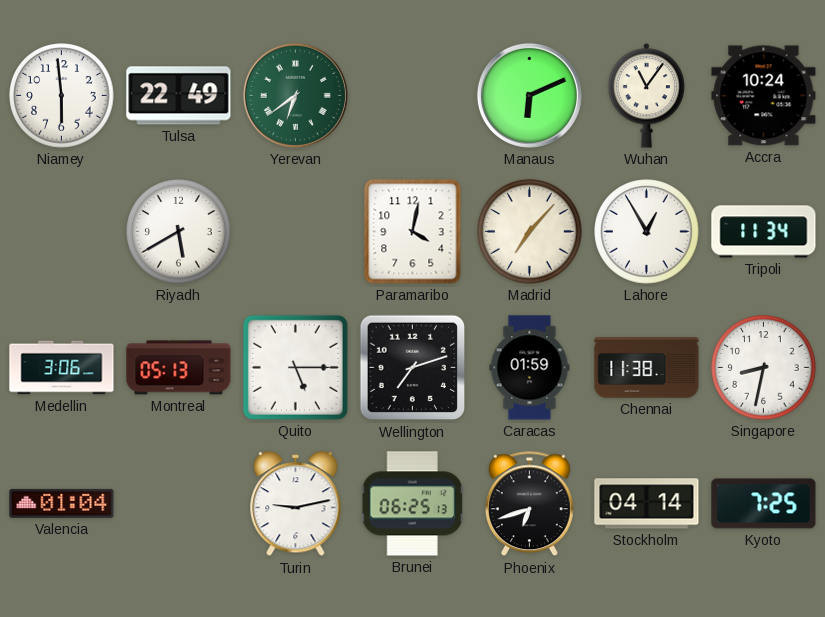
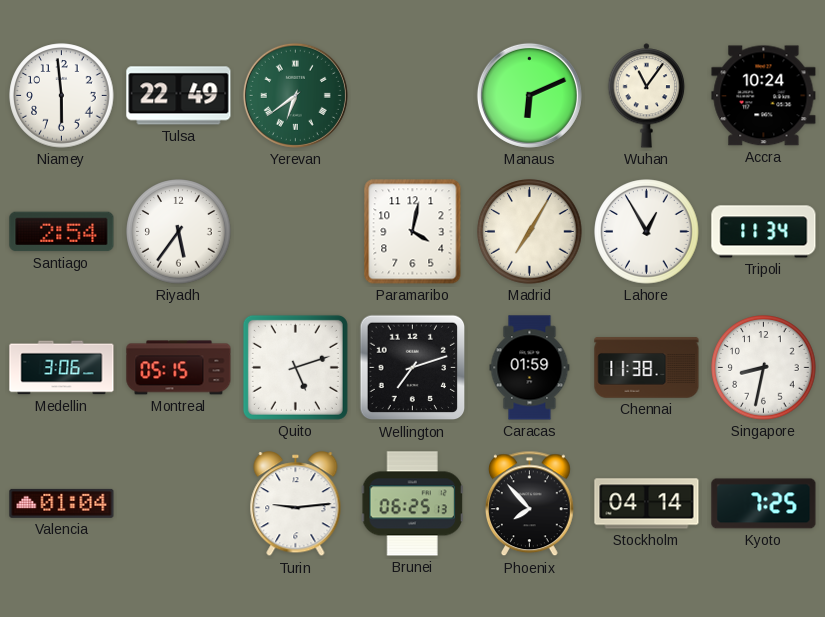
Santiago: none -> 2:54 (62, 232)
Riyadh: 5:40 -> 5:36 (179, 232)
Madrid: 7:07 -> 7:05 (530, 232)
Montreal: 05:13 -> 05:15 (179, 368)
Quito: 5:15 -> 5:12 (295, 367)
Turin: 9:13 -> 9:14 (296, 504)
Phoenix: 6:42 -> 7:53 (529, 504)
